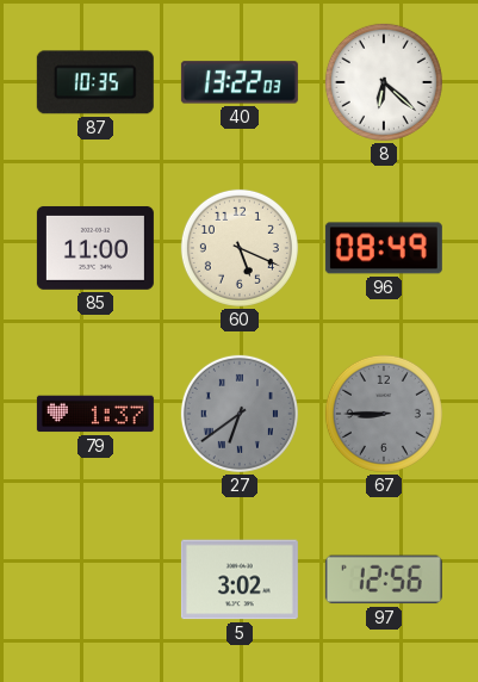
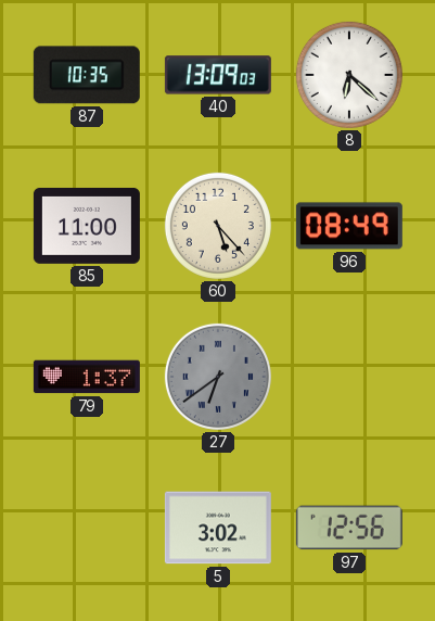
40: 13:22 -> 13:09 (218, 75)
60: 5:19 -> 5:23 (218, 226)
67: 8:45 -> none (384, 414)
